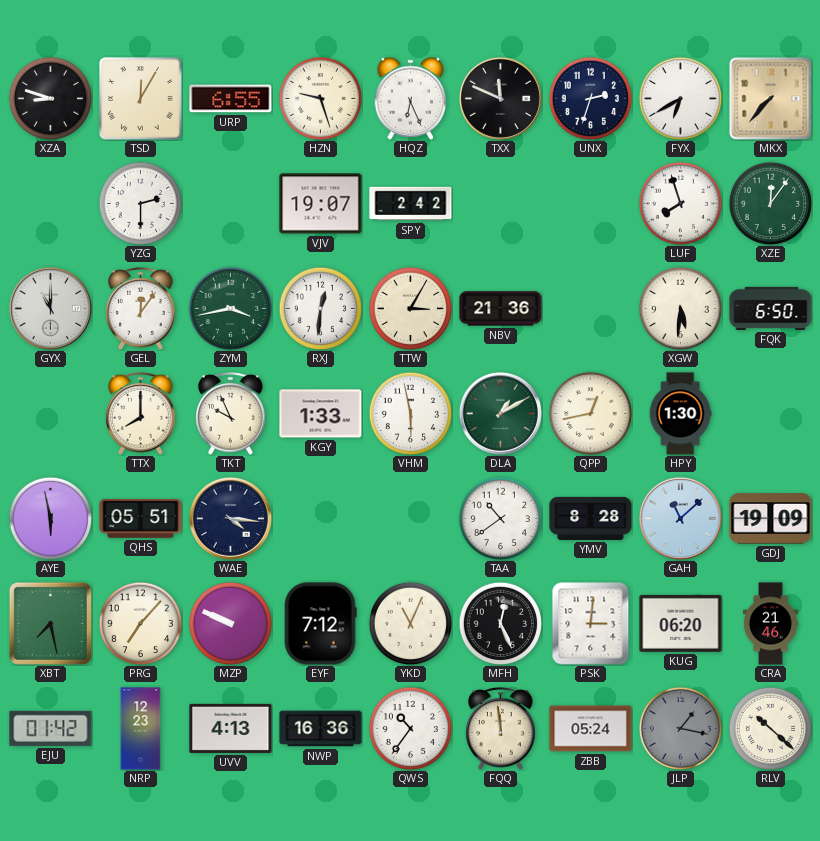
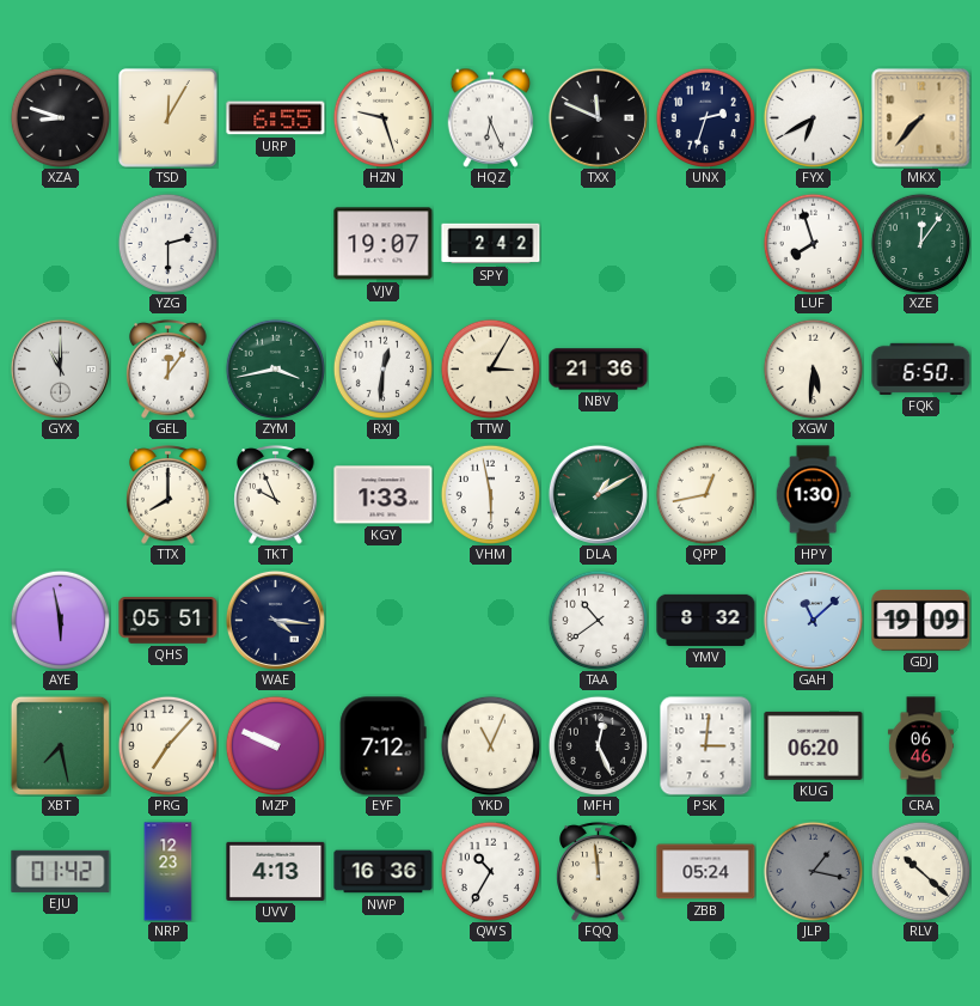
YMV: 8:28 -> 8:32 (706, 620)
CRA: 21:46 -> 06:46 (920, 746)
QWS: 10:36 -> 10:35 (490, 871)
